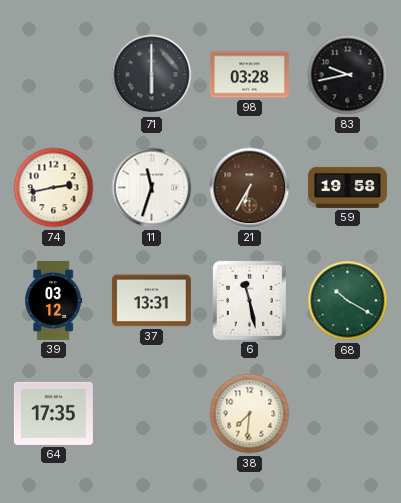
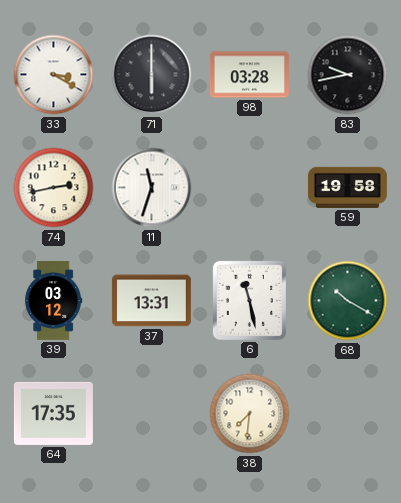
33: none -> 3:20 (54, 75)
21: 6:35 -> none (250, 188)
